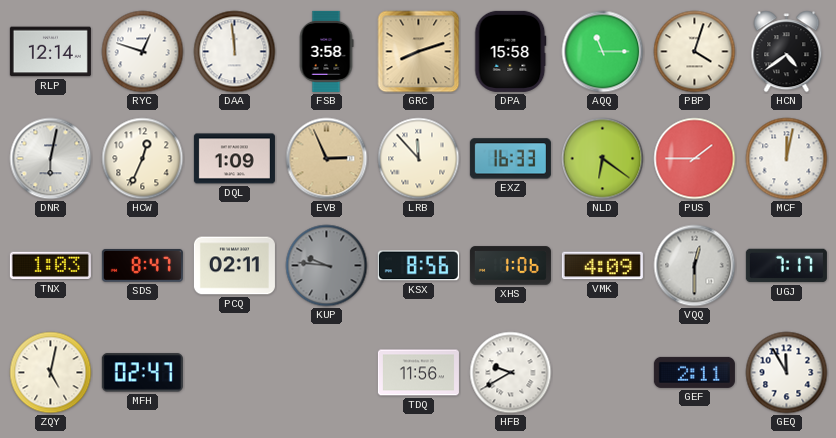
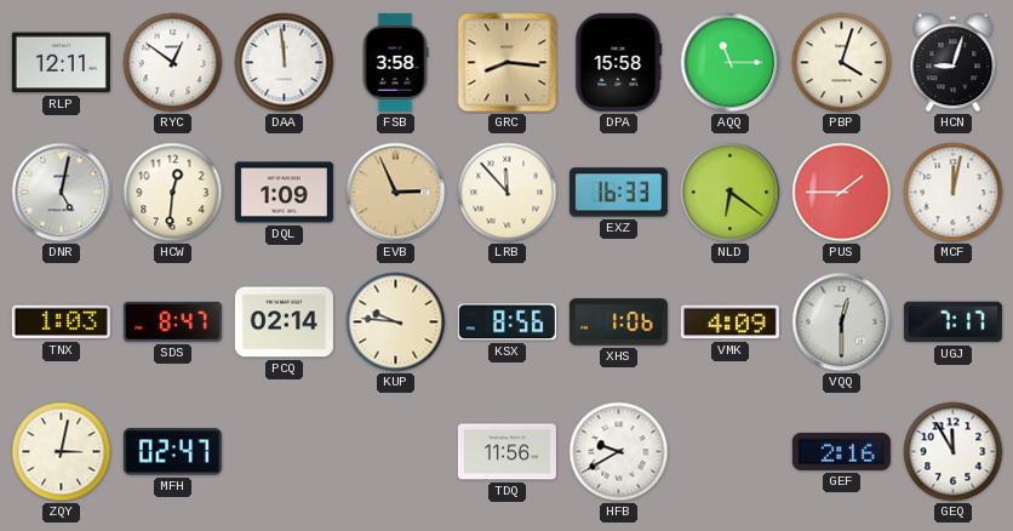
RLP: 12:14 -> 12:11 (61, 63)
RYC: 12:48 -> 12:51 (173, 63)
GRC: 8:12 -> 8:16 (508, 63)
HCN: 4:39 -> 9:03 (954, 63)
DNR: 6:02 -> 5:02 (62, 193)
HCW: 12:34 -> 12:31 (173, 193)
PCQ: 02:11 -> 02:14 (284, 322)
KUP dial: grey -> cream (396, 322)
ZQY: 5:02 -> 3:02 (62, 452)
GEF: 2:11 -> 2:16 (841, 451)
